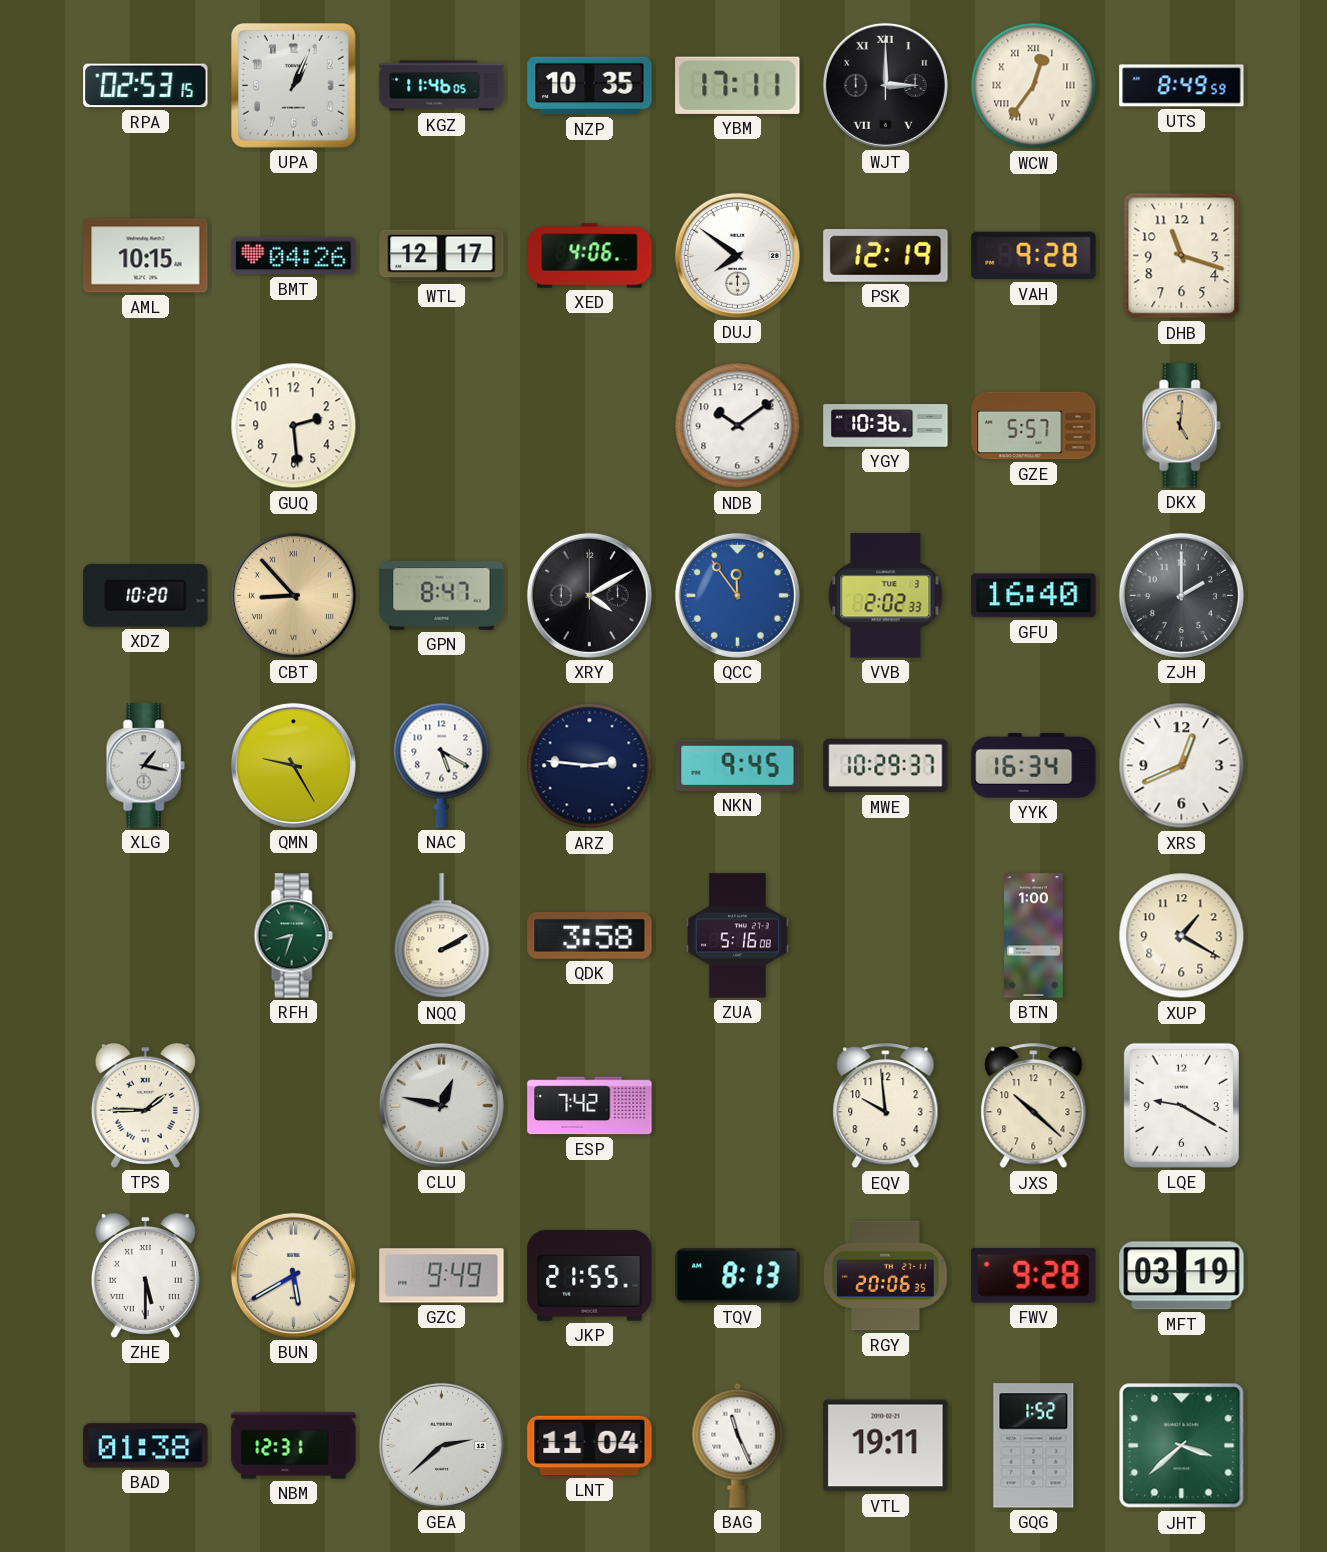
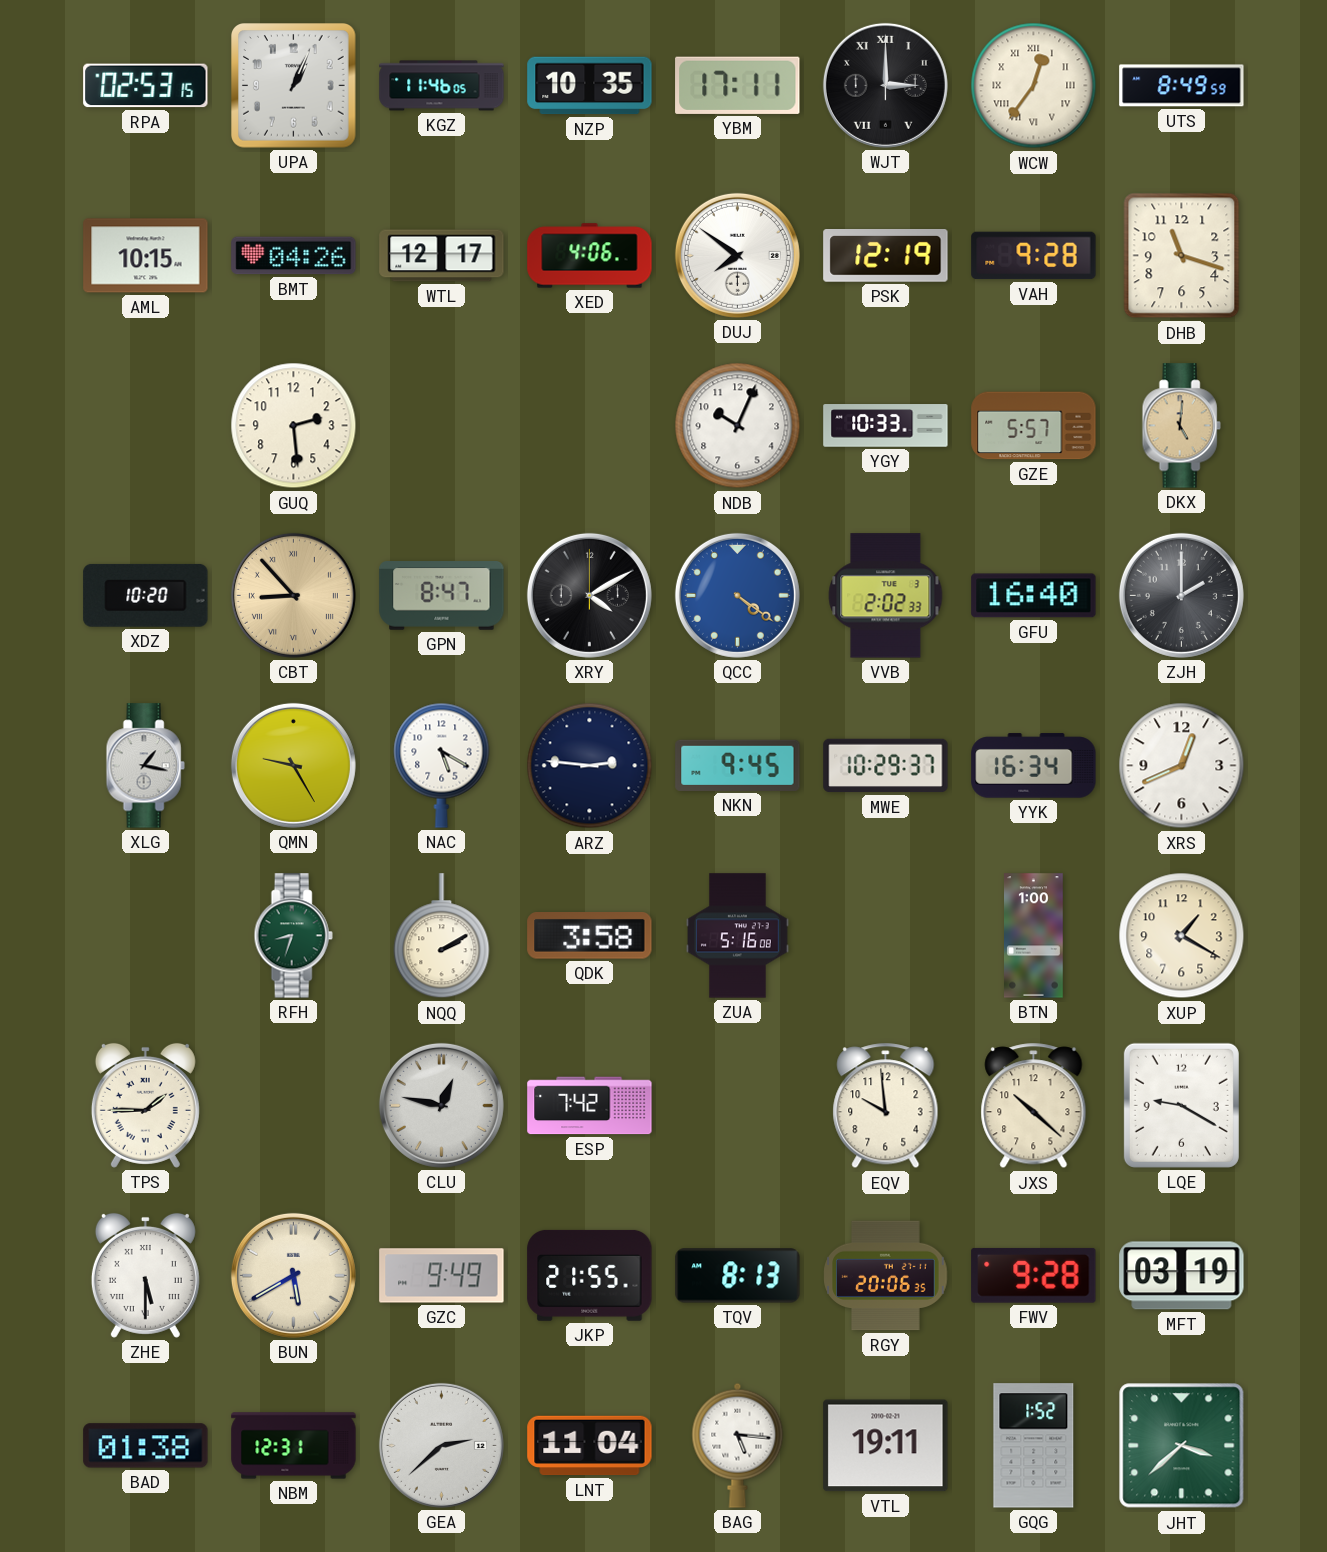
NDB: 10:09 -> 10:04 (738, 426)
YGY: 10:36 -> 10:33 (886, 426)
QCC: 11:54 -> 4:21 (737, 595)
BAG: 11:26 -> 5:16 (738, 1445)
